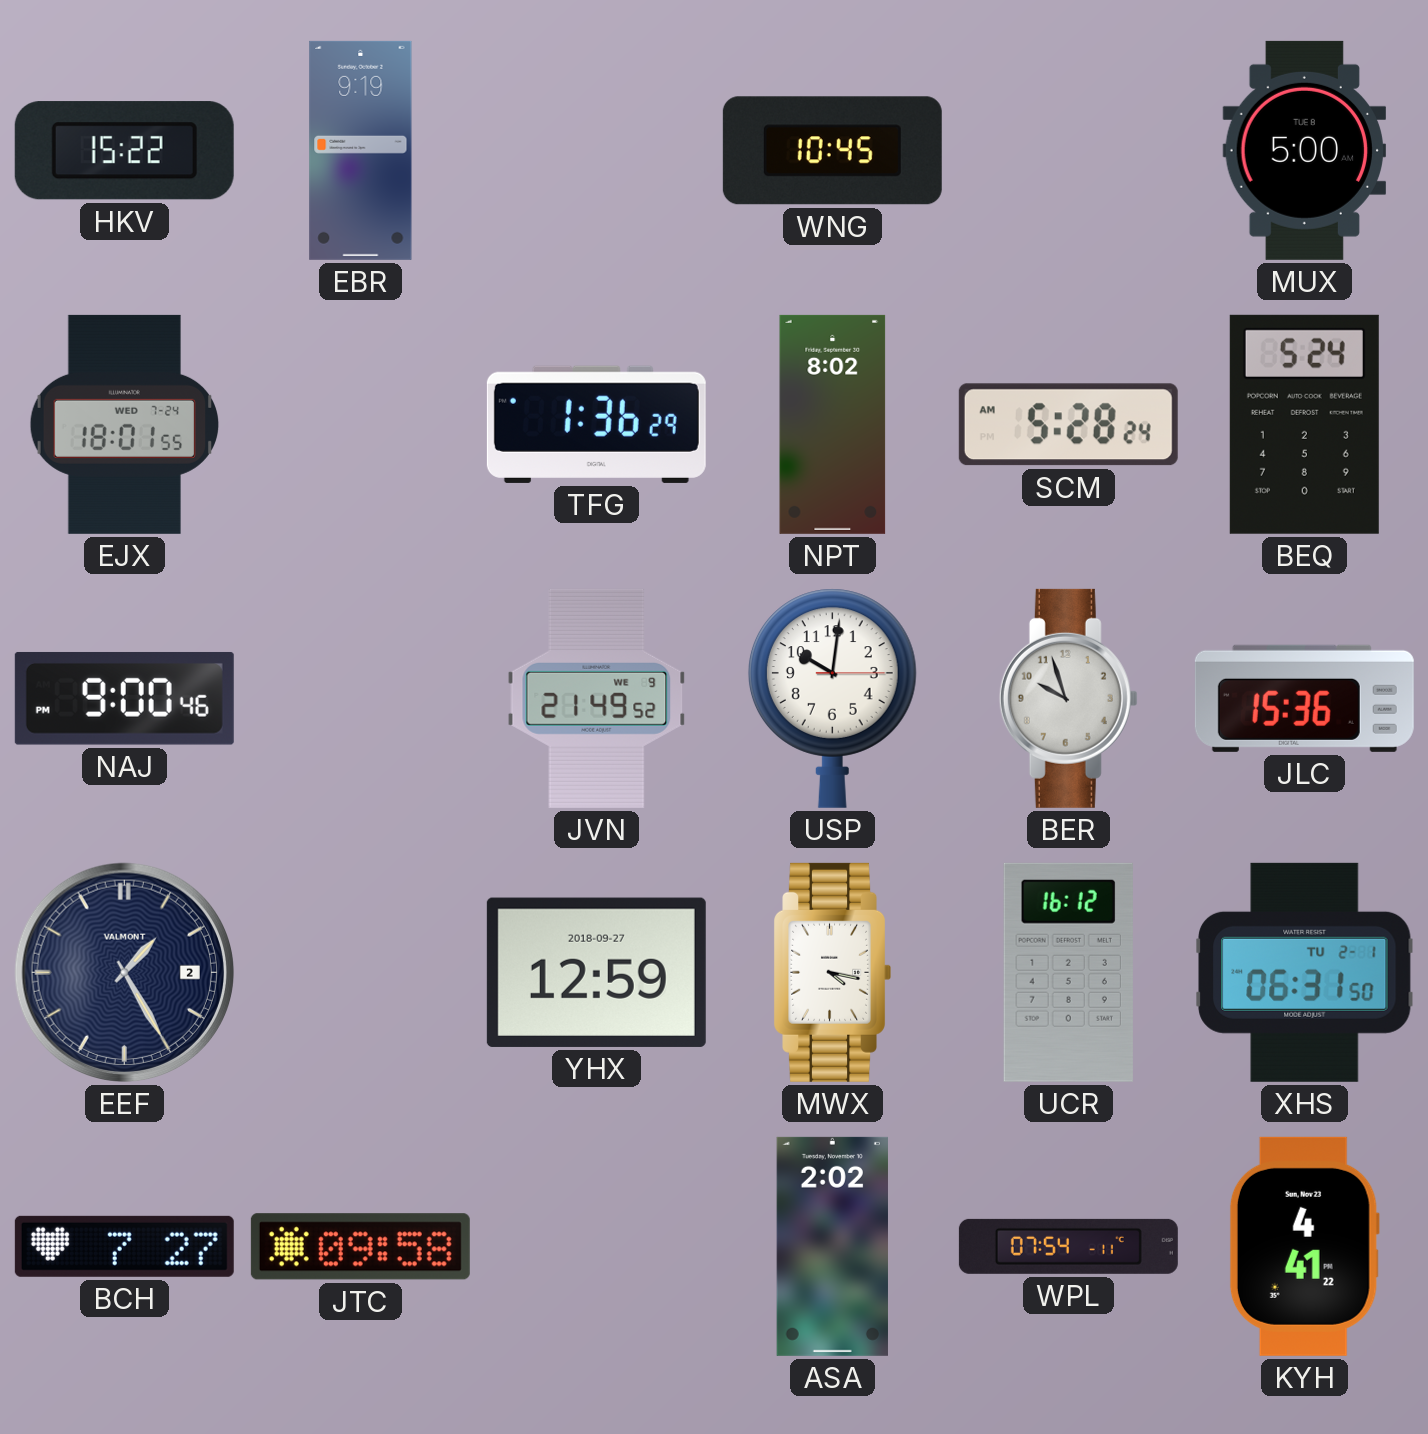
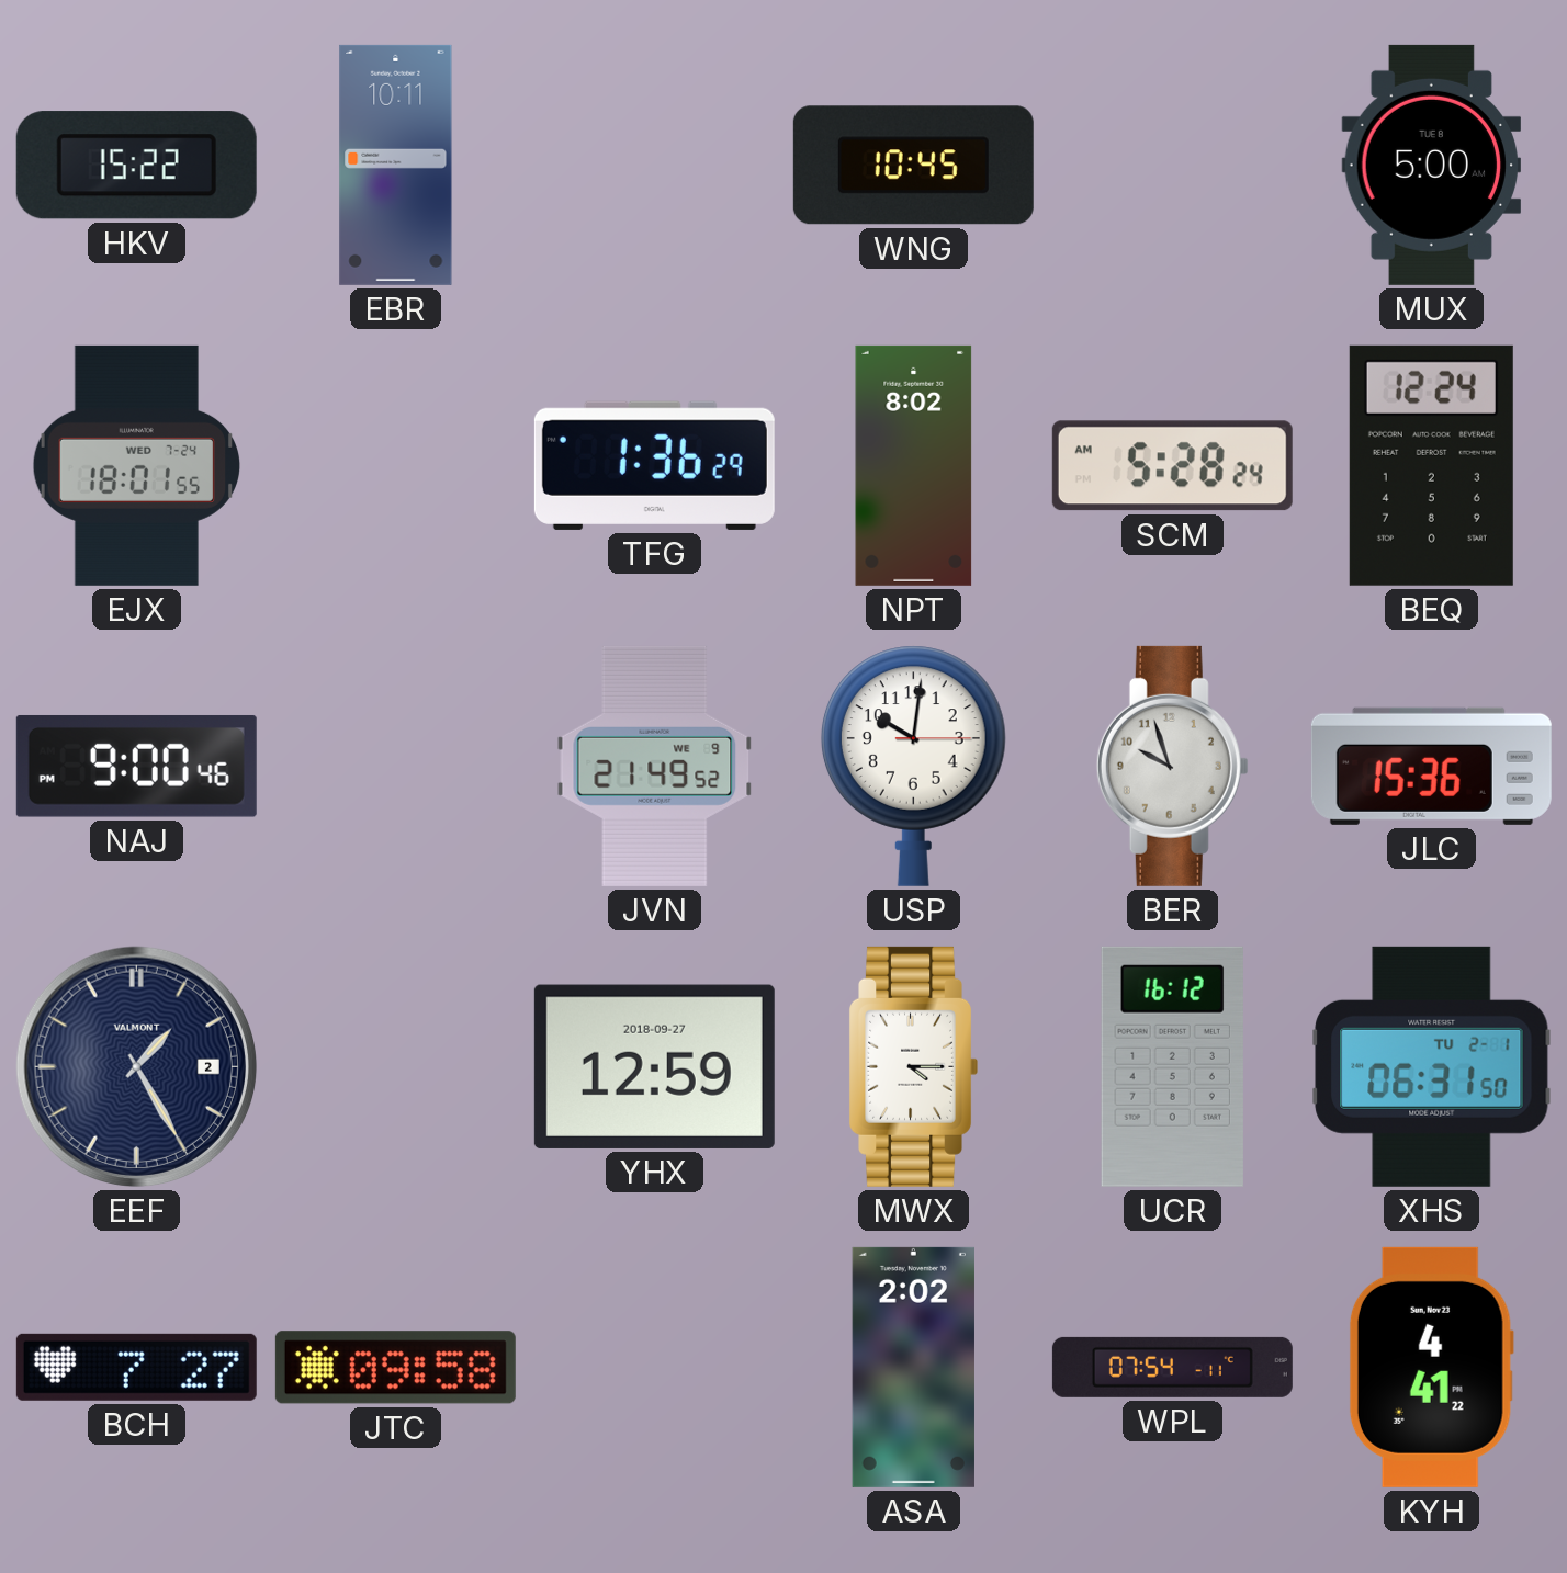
EBR: 9:19 -> 10:11 (396, 165)
BEQ: 5:24 -> 12:24 (1431, 465)
MWX: 4:17 -> 4:15 (913, 1066)
